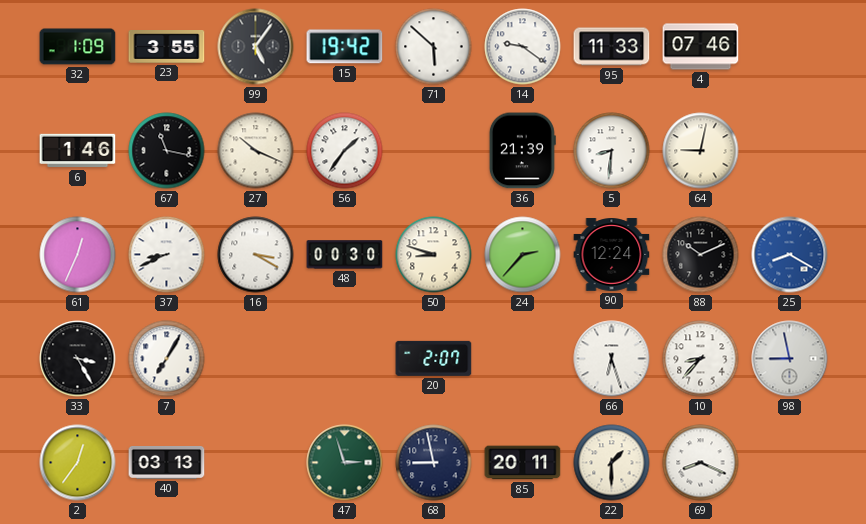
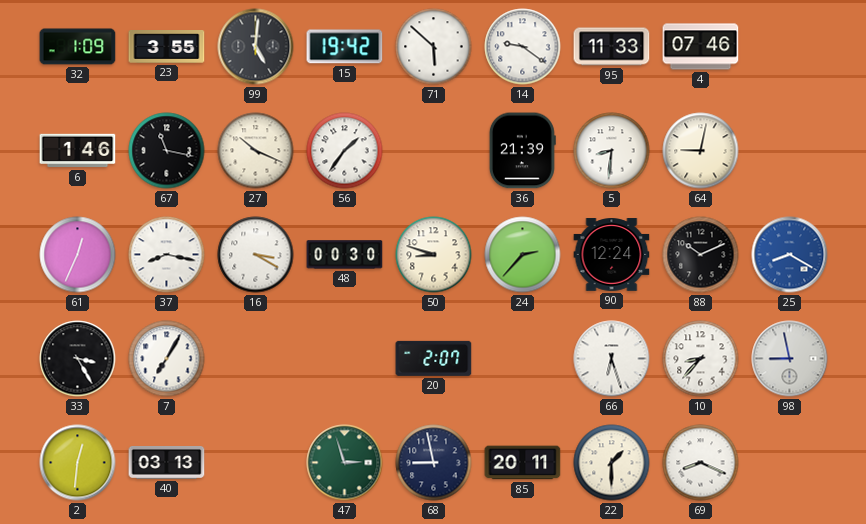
99: 5:06 -> 5:01 (256, 47)
37: 8:41 -> 8:17 (167, 255)
2: 12:36 -> 12:31 (78, 463)
